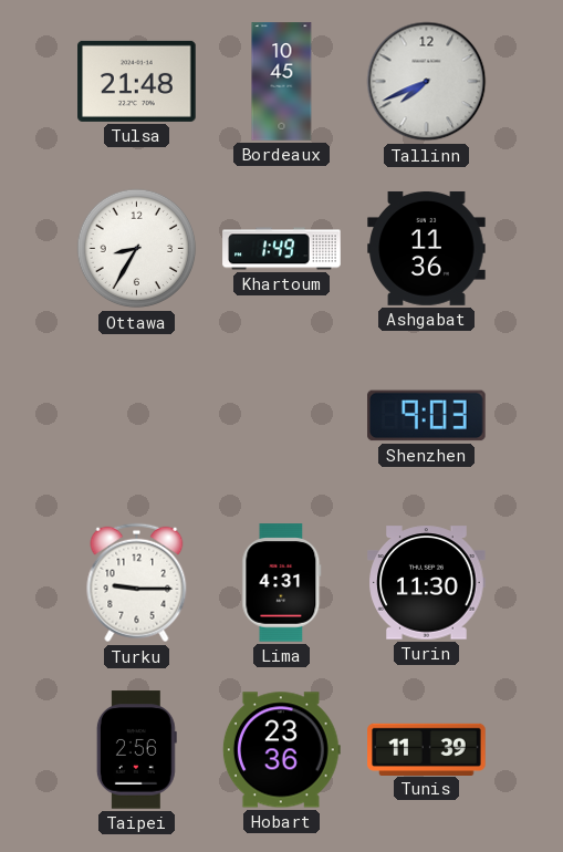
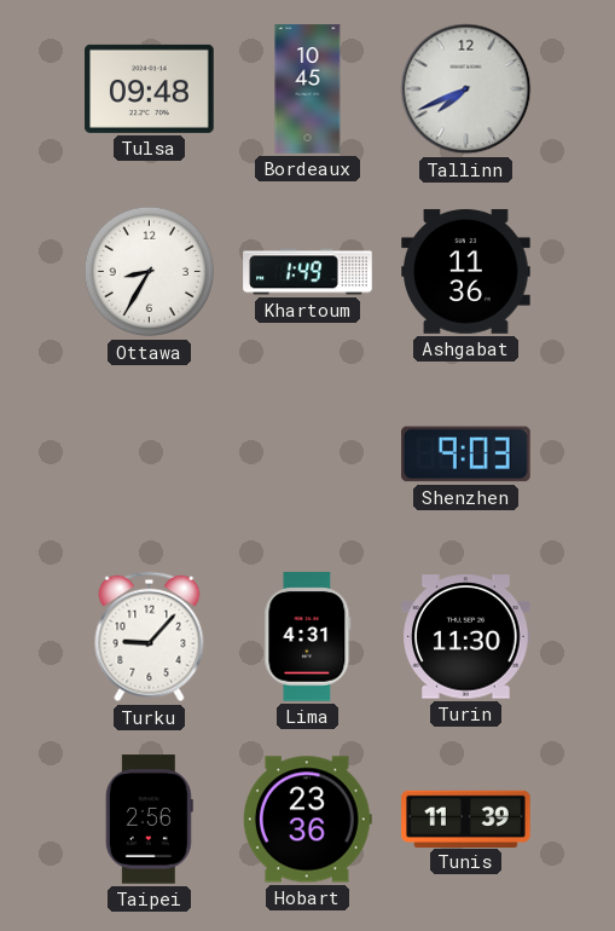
Tulsa: 21:48 -> 09:48 (150, 88)
Turku: 9:15 -> 9:07 (150, 637)
